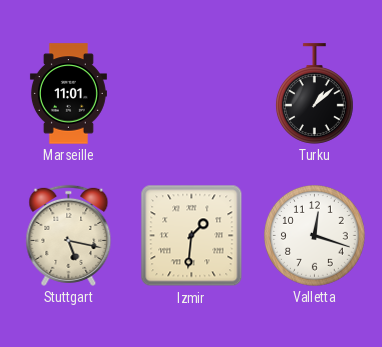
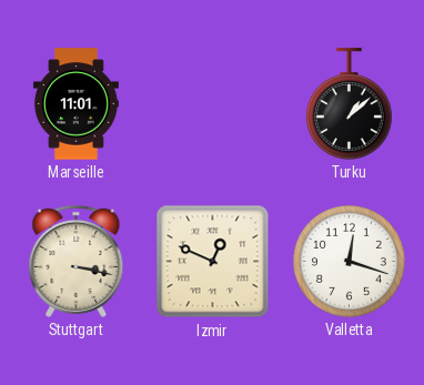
Stuttgart: 5:17 -> 3:17 (77, 261)
Izmir: 1:31 -> 12:49 (213, 262)
